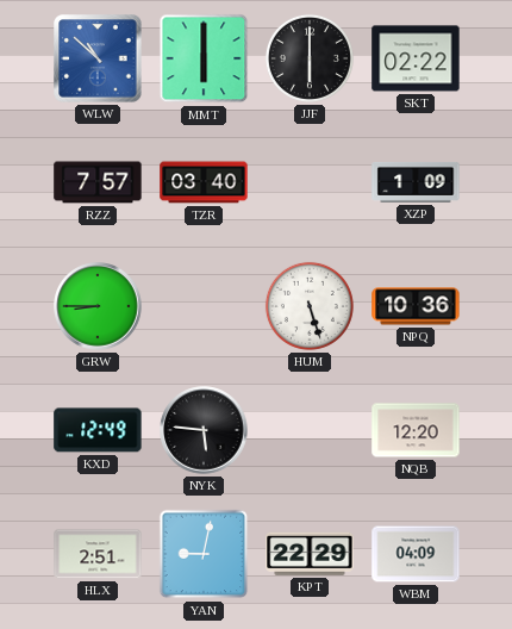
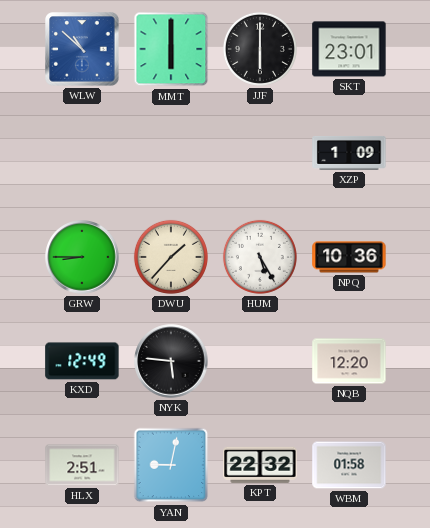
SKT: 02:22 -> 23:01 (349, 49)
RZZ: 7:57 -> none (98, 182)
TZR: 03:40 -> none (204, 182)
DWU: none -> 1:37 (171, 257)
HUM: 5:27 -> 5:25 (260, 257)
KPT: 22:29 -> 22:32 (260, 465)
WBM: 04:09 -> 01:58 (349, 465)
